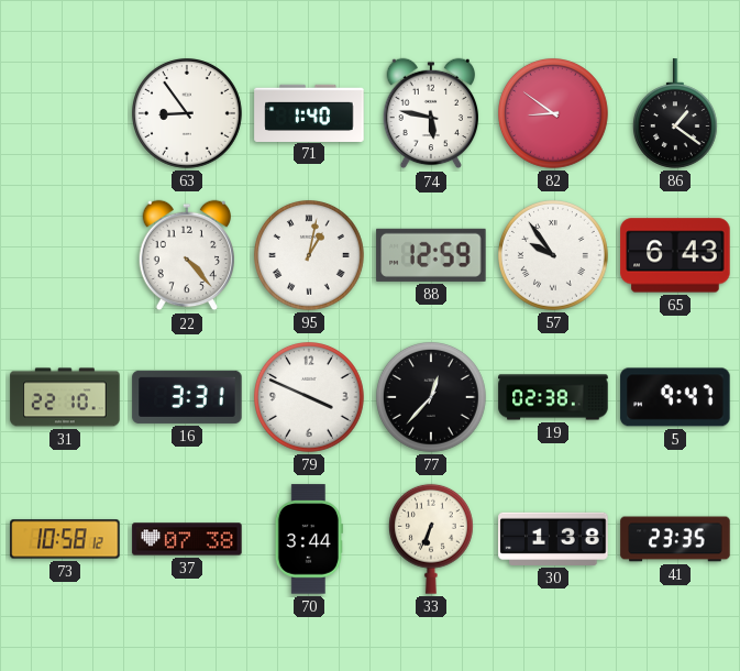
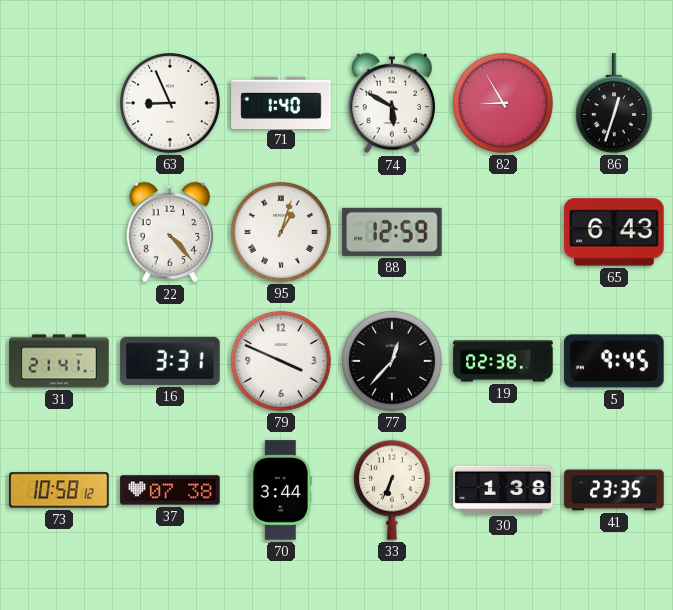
63: 8:54 -> 8:56 (171, 104)
74: 5:47 -> 5:50 (392, 103)
82: 8:51 -> 8:55 (504, 104)
86: 1:21 -> 12:33 (614, 103)
95: 1:02 -> 1:03 (282, 233)
57: 9:54 -> none (554, 256)
31: 22:10 -> 21:41 (59, 361)
5: 9:47 -> 9:45 (614, 361)
